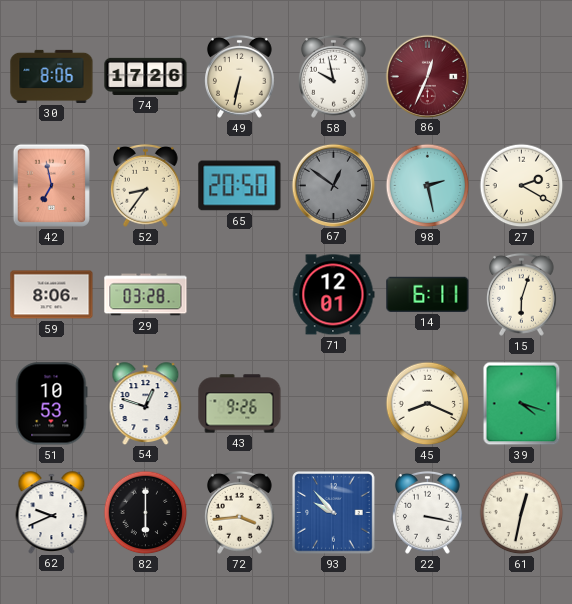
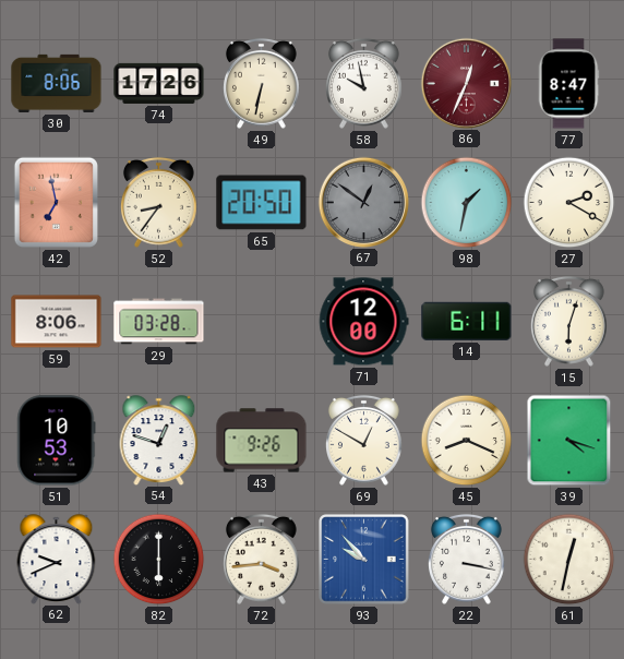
77: none -> 8:47 (568, 84)
98: 2:28 -> 1:32 (467, 203)
71: 12:01 -> 12:00 (363, 322)
69: none -> 12:50 (364, 440)
